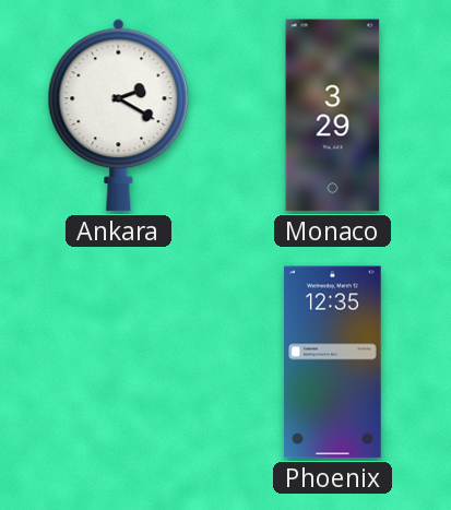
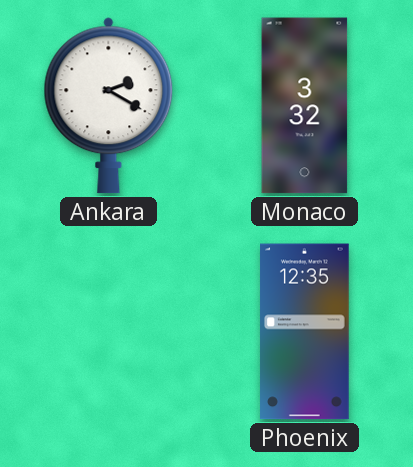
Monaco: 3:29 -> 3:32 (305, 106)
